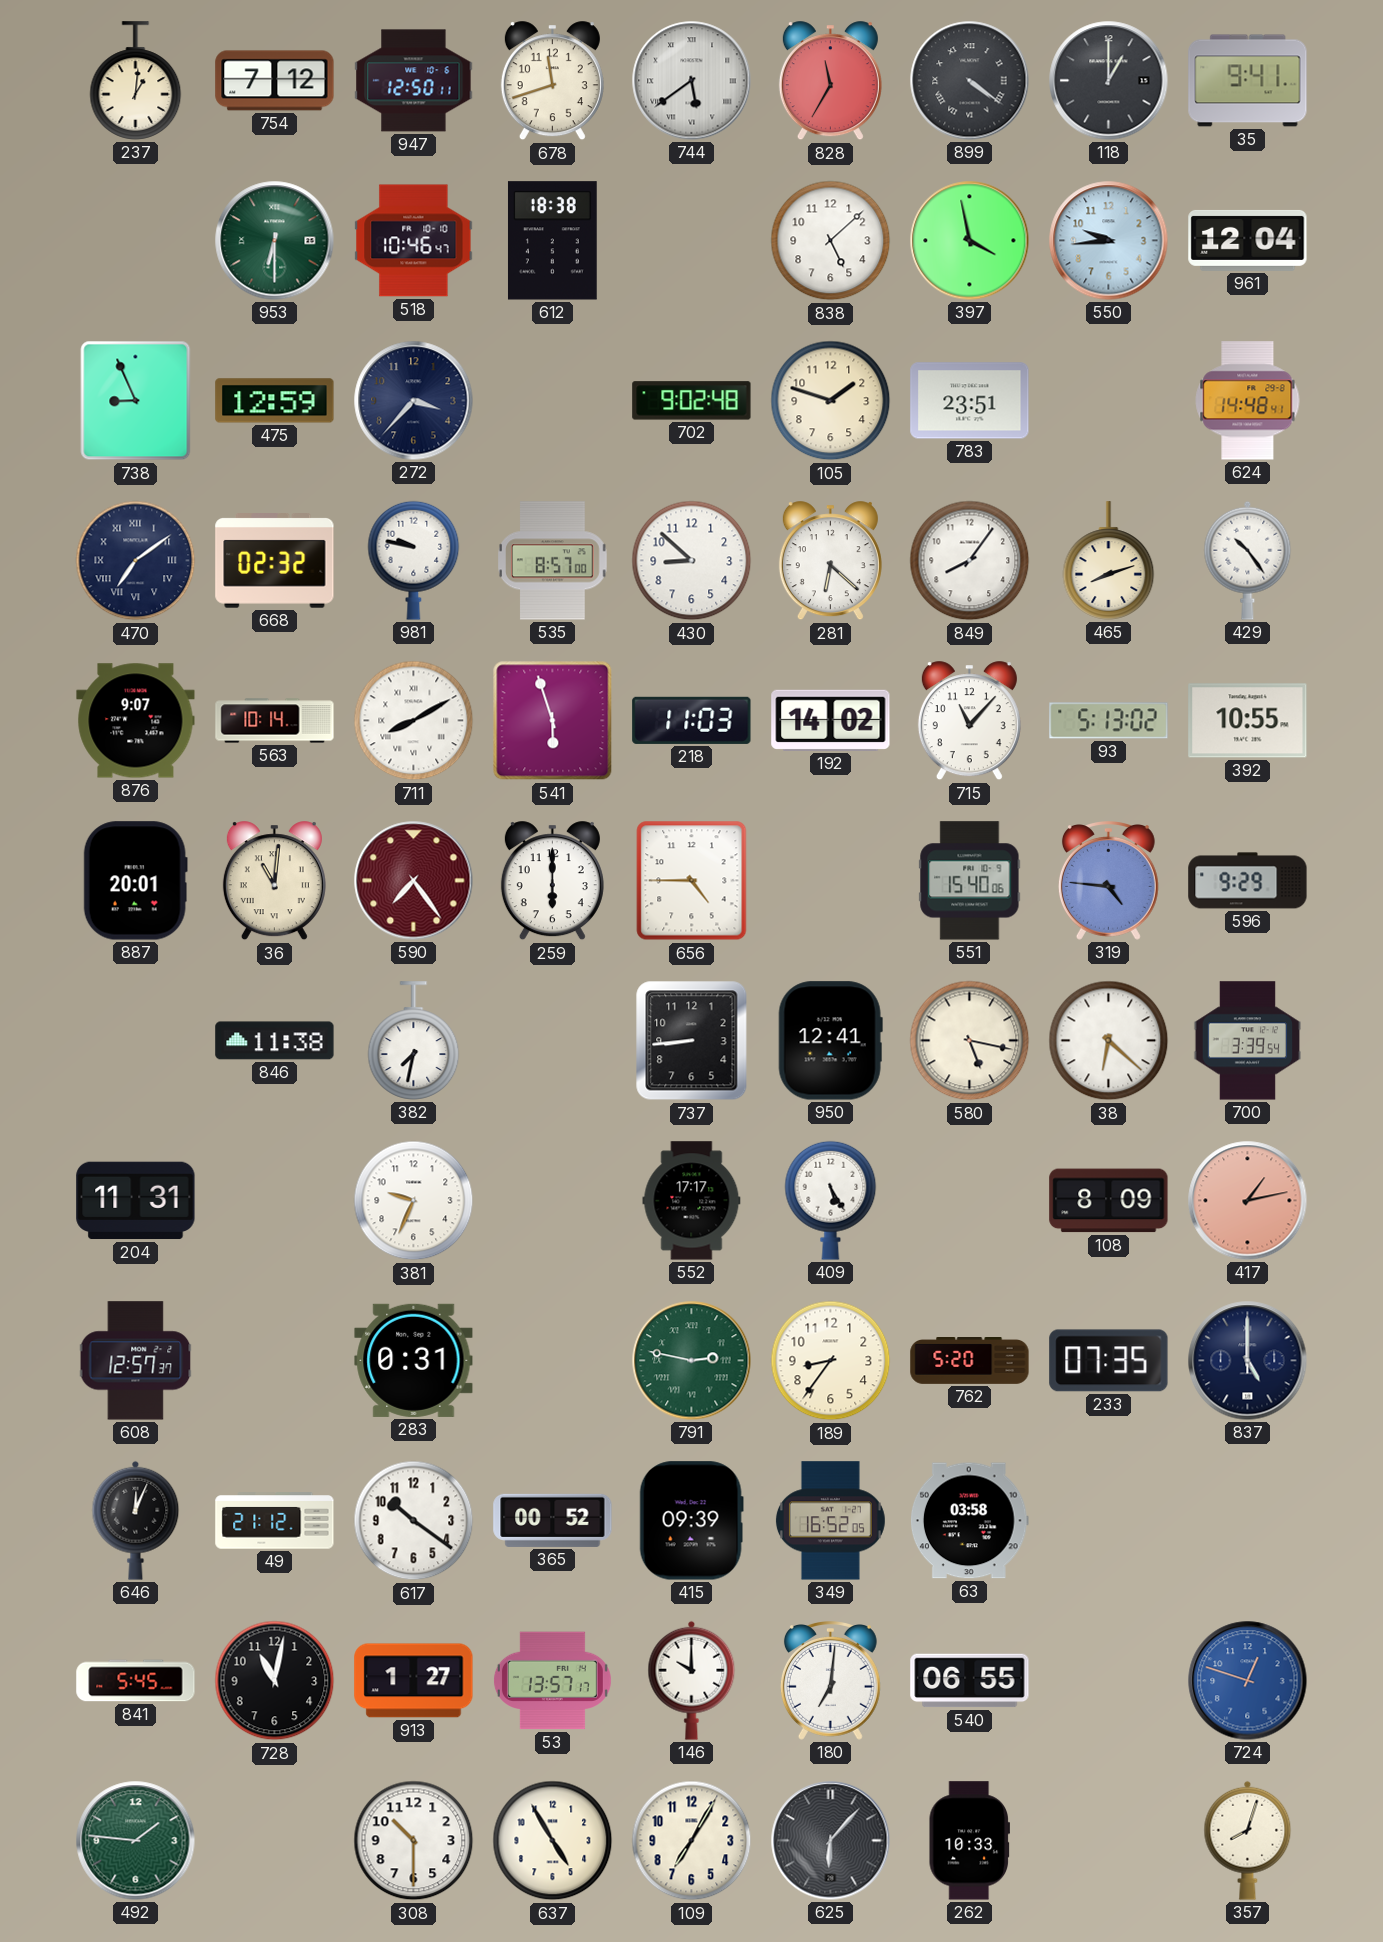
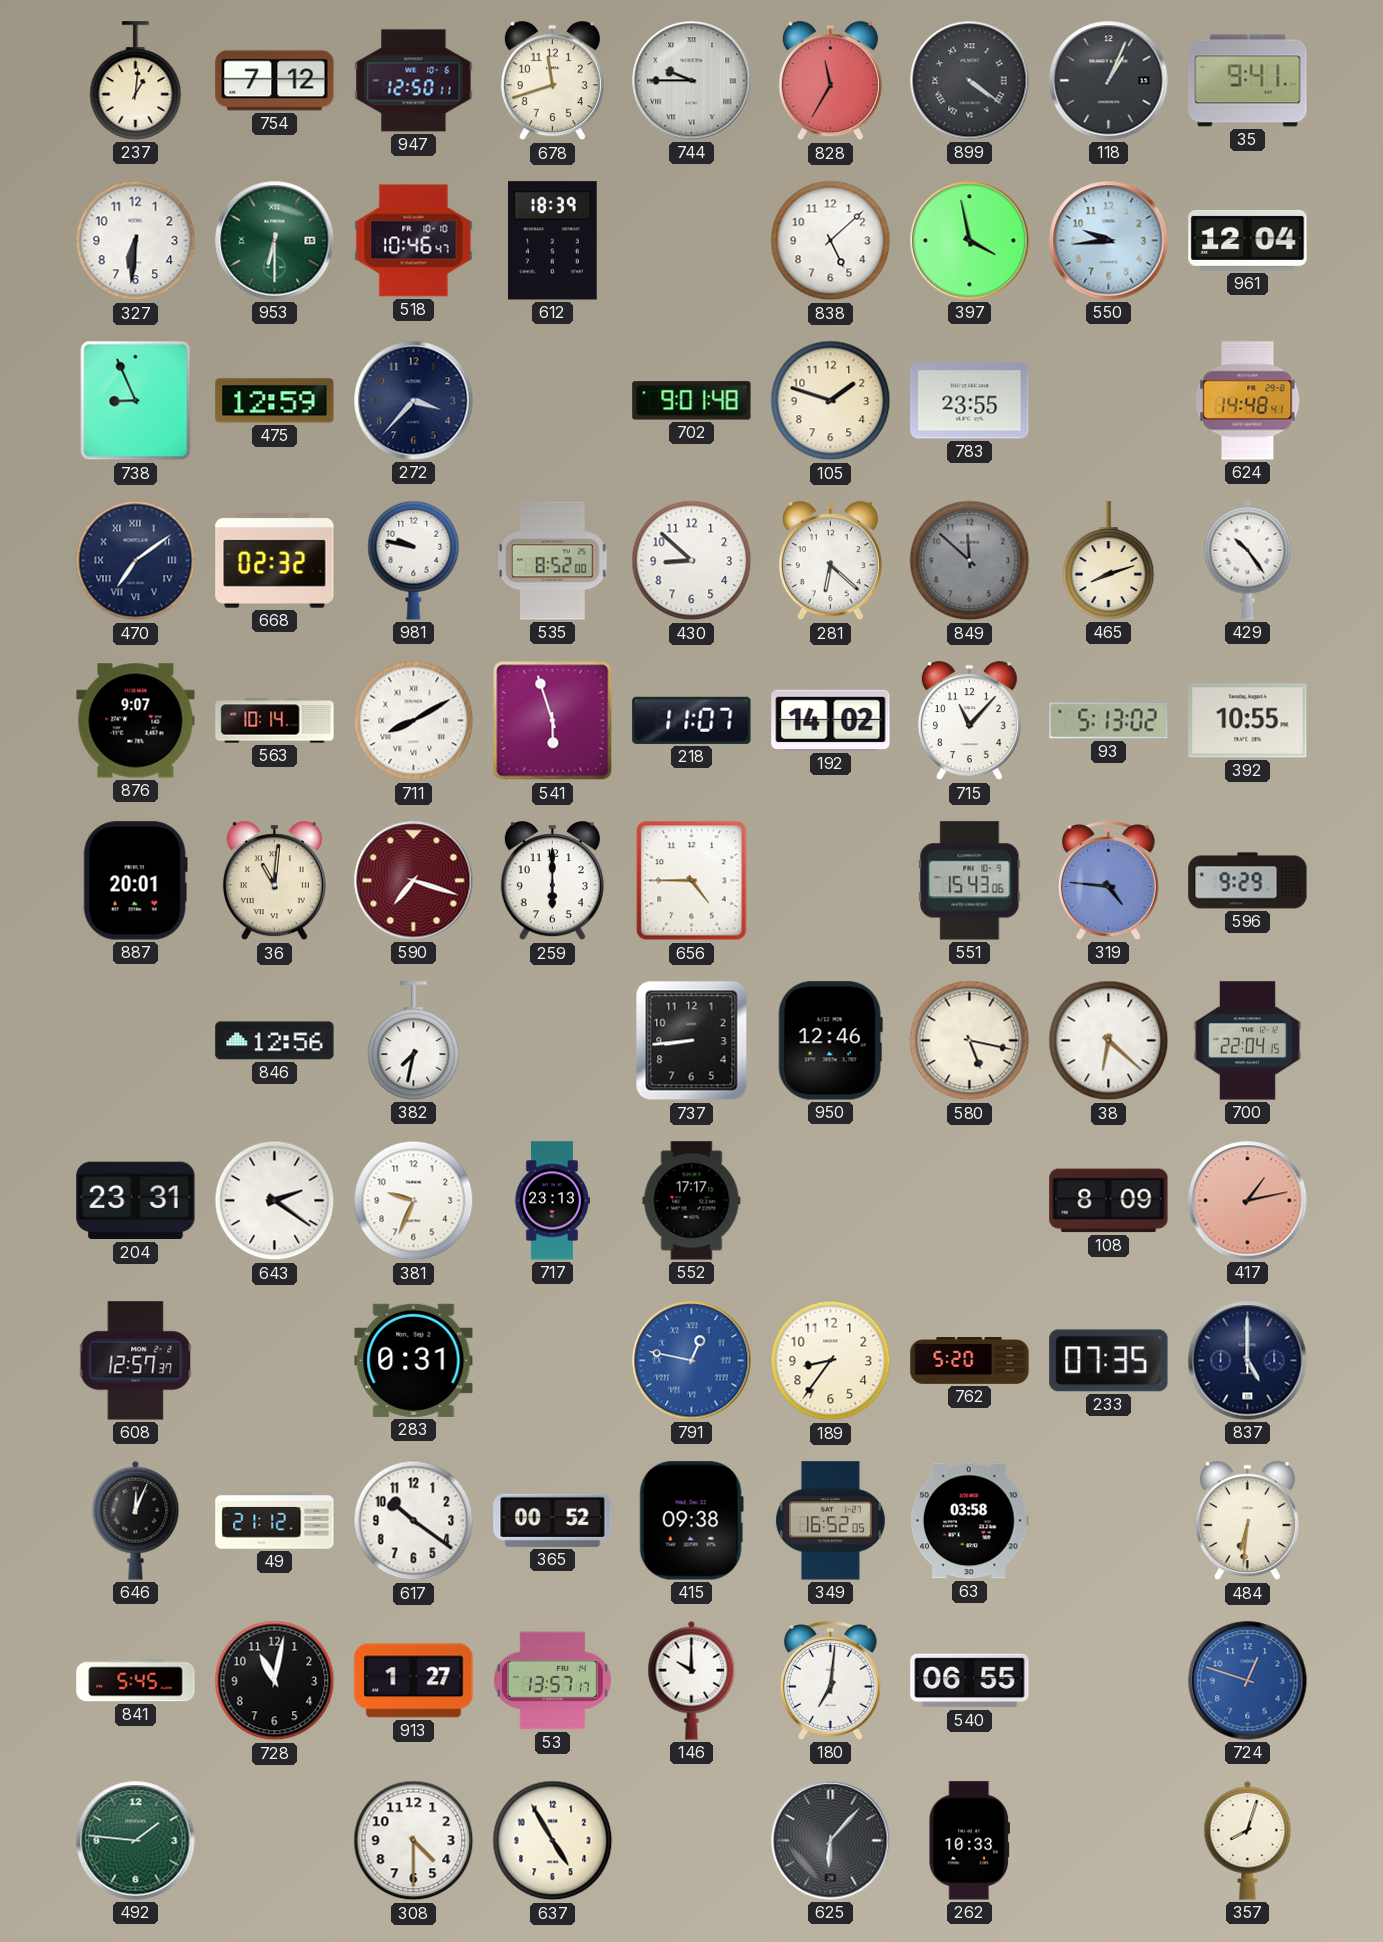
744: 5:39 -> 9:45 (692, 81)
118: 1:00 -> 1:04 (1109, 81)
327: none -> 6:31 (136, 241)
612: 18:38 -> 18:39 (552, 241)
702: 9:02 -> 9:01 (692, 401)
783: 23:51 -> 23:55 (970, 401)
535: 8:57 -> 8:52 (553, 561)
849: 8:06 -> 11:52 (970, 561)
849 dial: white -> grey (970, 561)
218: 11:03 -> 11:07 (692, 720)
590: 7:24 -> 7:18 (414, 881)
551: 15:40 -> 15:43 (970, 881)
846: 11:38 -> 12:56 (275, 1041)
950: 12:41 -> 12:46 (830, 1041)
700: 3:39 -> 22:04 (1248, 1041)
204: 11:31 -> 23:31 (136, 1201)
643: none -> 2:21 (275, 1201)
717: none -> 23:13 (551, 1201)
409: 5:25 -> none (831, 1200)
791: 2:47 -> 12:47 (692, 1361)
791 dial: green -> blue (692, 1361)
415: 09:39 -> 09:38 (691, 1521)
484: none -> 6:31 (1247, 1521)
308: 10:30 -> 4:30 (414, 1841)
109: 7:05 -> none (692, 1841)
